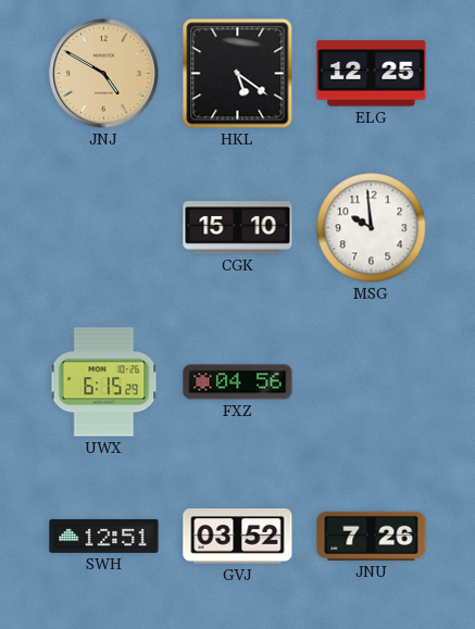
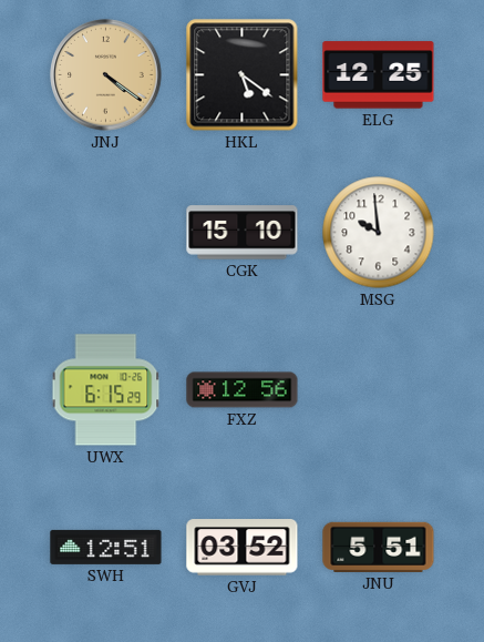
JNJ: 4:50 -> 4:21 (106, 75)
FXZ: 04:56 -> 12:56 (243, 390)
JNU: 7:26 -> 5:51 (379, 547)
